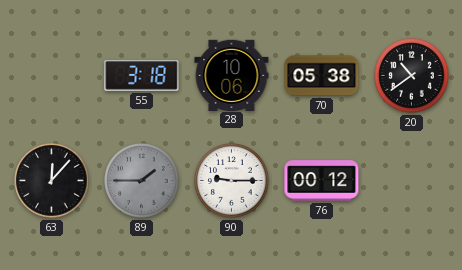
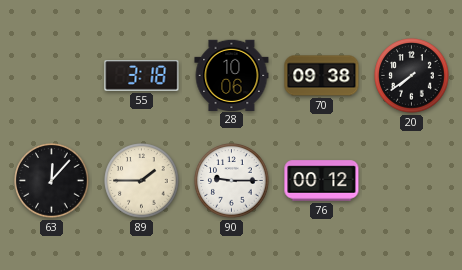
70: 05:38 -> 09:38 (322, 76)
20: 10:39 -> 7:39 (412, 76)
89 dial: grey -> cream (142, 181)
